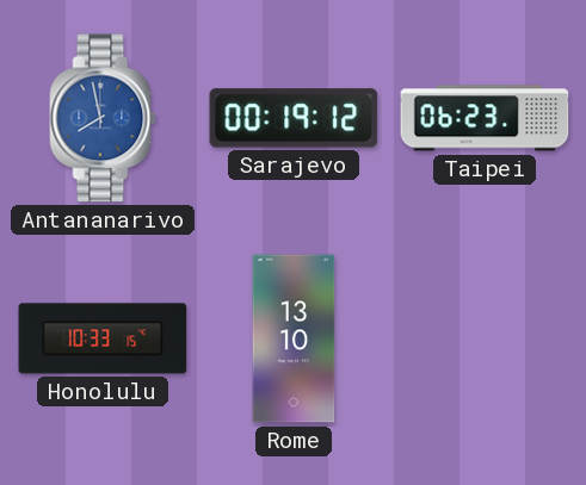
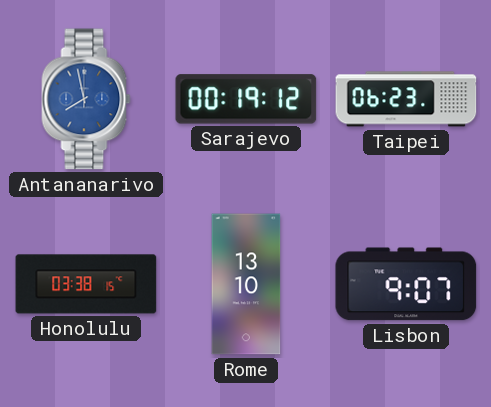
Honolulu: 10:33 -> 03:38 (86, 284)
Lisbon: none -> 9:07 (406, 284)
